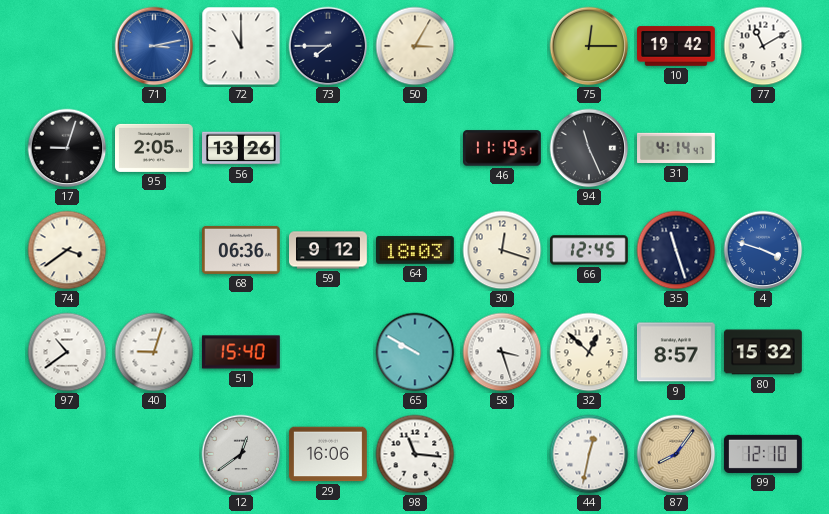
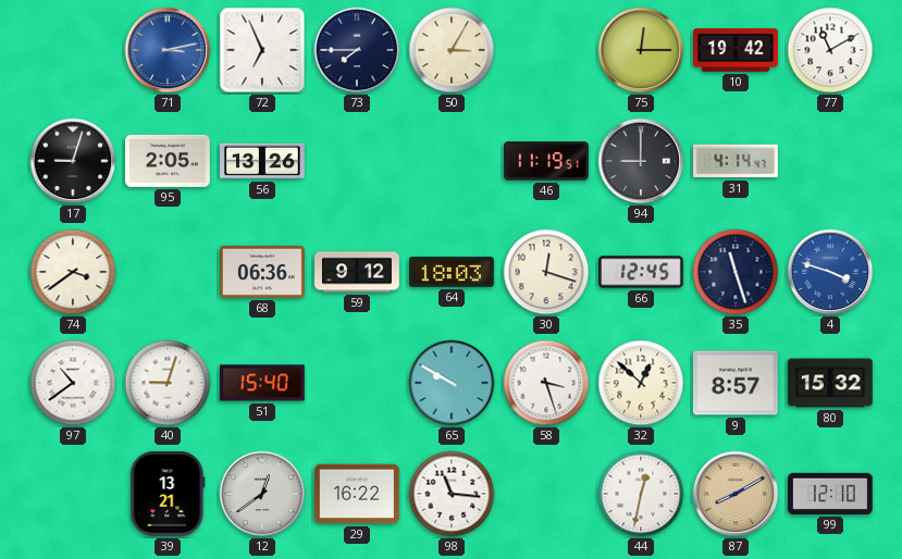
72: 11:00 -> 6:56 (262, 50)
94: 11:26 -> 9:00 (641, 161)
39: none -> 13:21 (168, 494)
29: 16:06 -> 16:22 (357, 494)
87: 8:06 -> 8:10 (736, 494)
